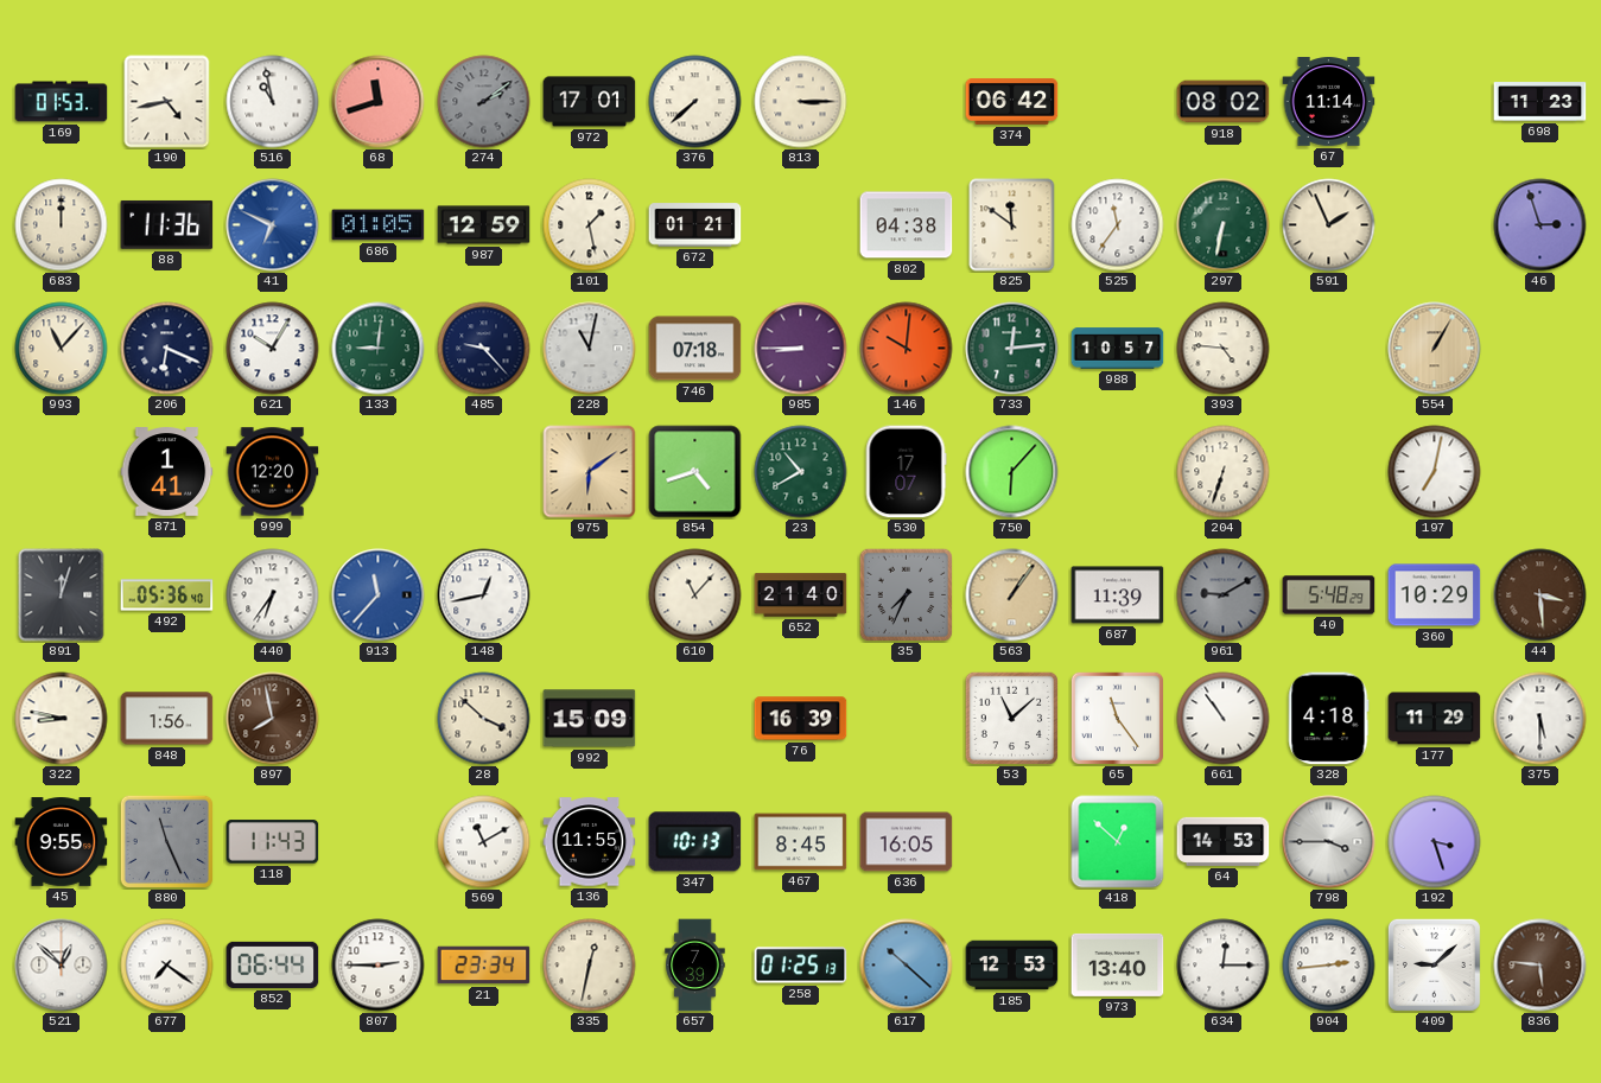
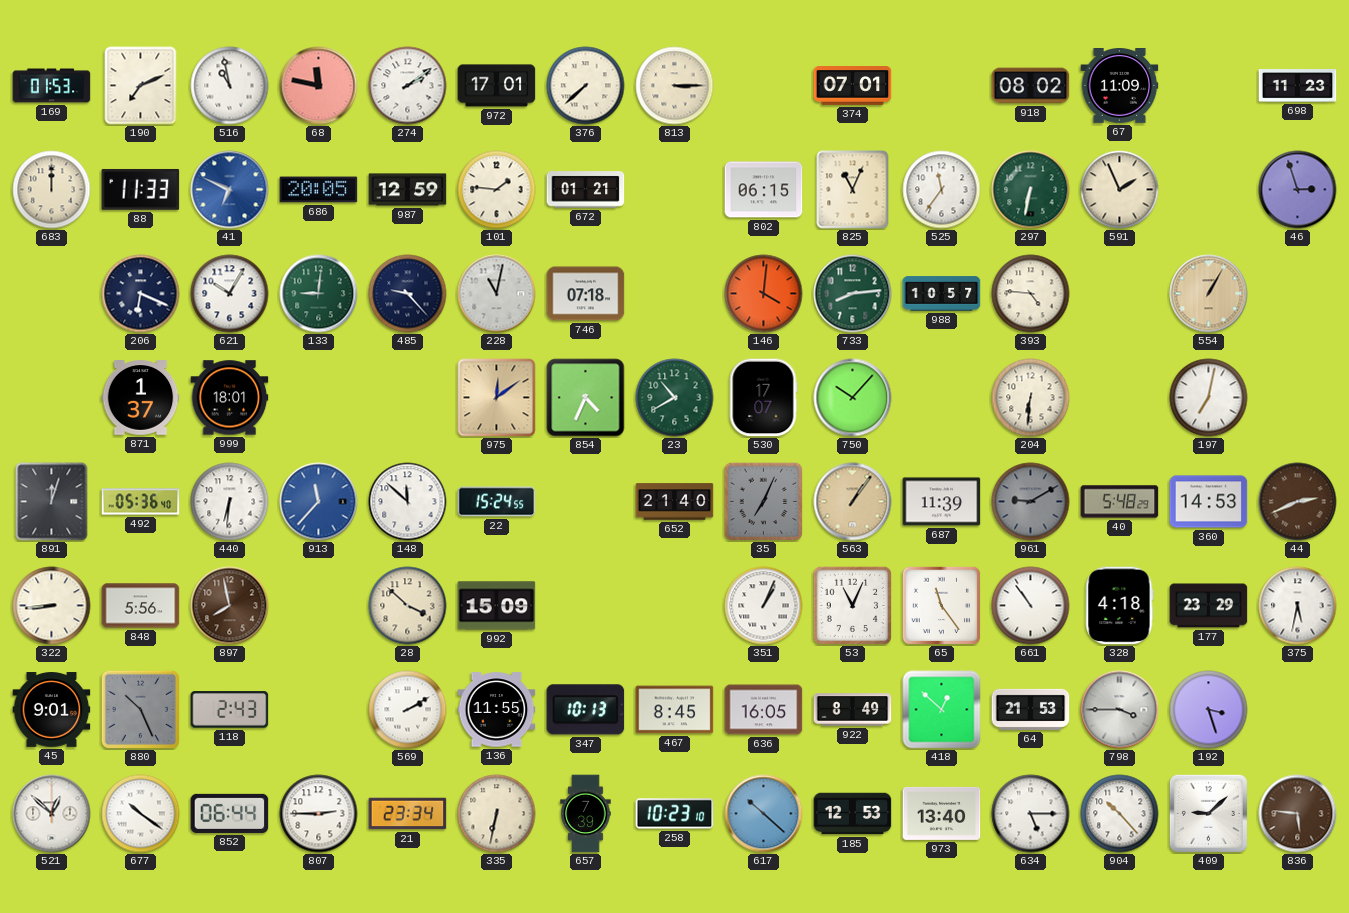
190: 4:43 -> 7:11 (141, 86)
68: 11:42 -> 11:47 (319, 86)
274 dial: grey -> white (408, 86)
374: 06:42 -> 07:01 (853, 86)
67: 11:14 -> 11:09 (1120, 86)
88: 11:36 -> 11:33 (141, 190)
686: 01:05 -> 20:05 (319, 190)
101: 1:28 -> 1:46 (497, 190)
802: 04:38 -> 06:15 (764, 190)
825: 11:51 -> 11:04 (853, 190)
993: 11:07 -> none (62, 349)
985: 8:45 -> none (801, 349)
146: 10:01 -> 4:01 (764, 294)
733: 12:14 -> 8:14 (853, 294)
871: 1:41 -> 1:37 (141, 398)
999: 12:20 -> 18:01 (230, 398)
975: 6:09 -> 12:09 (497, 398)
854: 4:42 -> 4:34 (586, 398)
750: 6:07 -> 10:07 (853, 398)
204: 6:33 -> 6:31 (1031, 398)
440: 6:36 -> 6:31 (230, 502)
148: 12:43 -> 11:52 (408, 502)
22: none -> 15:24 (497, 502)
610: 11:07 -> none (695, 595)
35: 7:34 -> 7:04 (763, 501)
360: 10:29 -> 14:53 (1209, 502)
44: 3:29 -> 2:41 (1298, 502)
322: 8:47 -> 8:44 (52, 606)
848: 1:56 -> 5:56 (141, 606)
76: 16:39 -> none (801, 719)
351: none -> 1:04 (764, 606)
53: 11:08 -> 11:04 (852, 605)
177: 11:29 -> 23:29 (1209, 606)
375: 5:30 -> 5:32 (1298, 606)
45: 9:55 -> 9:01 (52, 710)
880: 11:26 -> 10:26 (140, 709)
118: 11:43 -> 2:43 (230, 710)
569: 11:10 -> 2:10 (408, 710)
922: none -> 8:49 (853, 710)
64: 14:53 -> 21:53 (1031, 709)
677: 7:21 -> 10:21 (141, 814)
335: 12:32 -> 6:32 (497, 814)
258: 01:25 -> 10:23 (675, 814)
634: 12:15 -> 5:15 (1031, 814)
904: 2:44 -> 10:23 (1120, 814)
